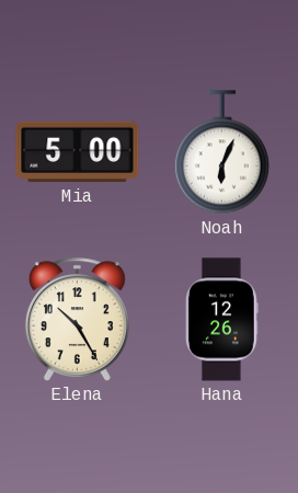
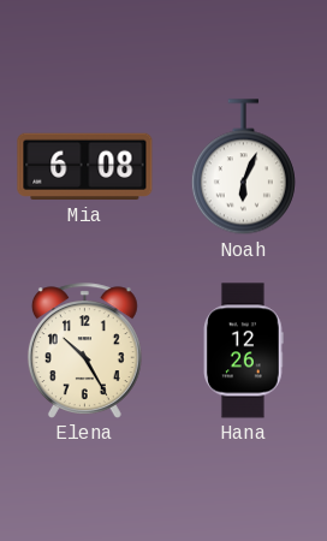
Mia: 5:00 -> 6:08 (85, 167)
